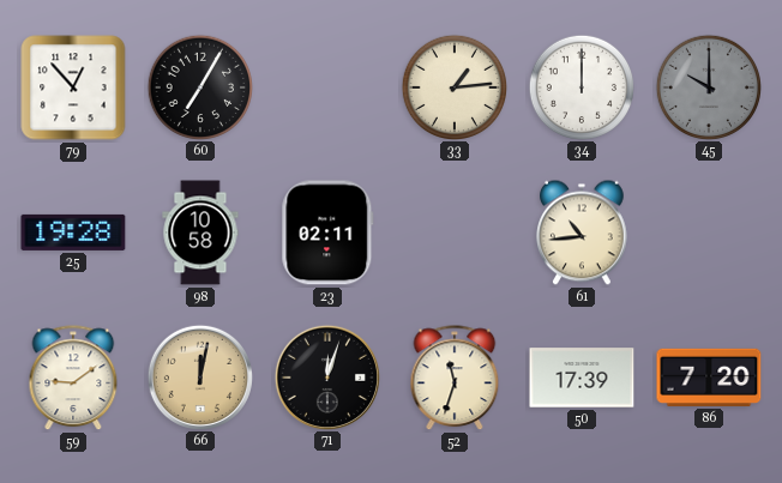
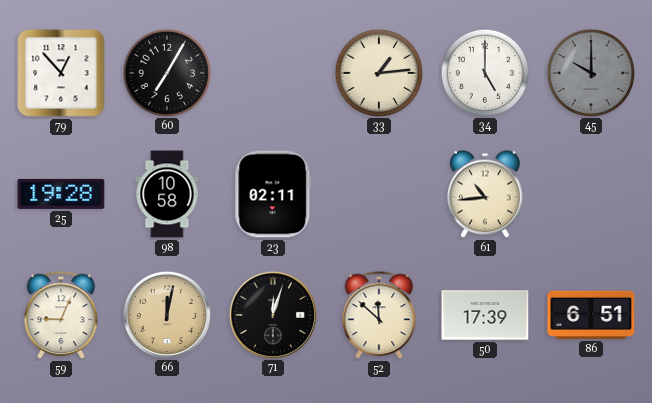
34: 12:00 -> 5:00 (484, 72)
59: 9:09 -> 9:04 (61, 316)
52: 11:33 -> 11:52 (379, 316)
86: 7:20 -> 6:51 (591, 315)
